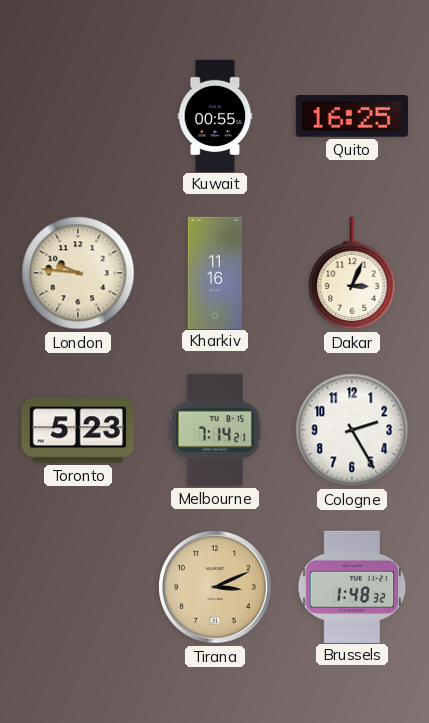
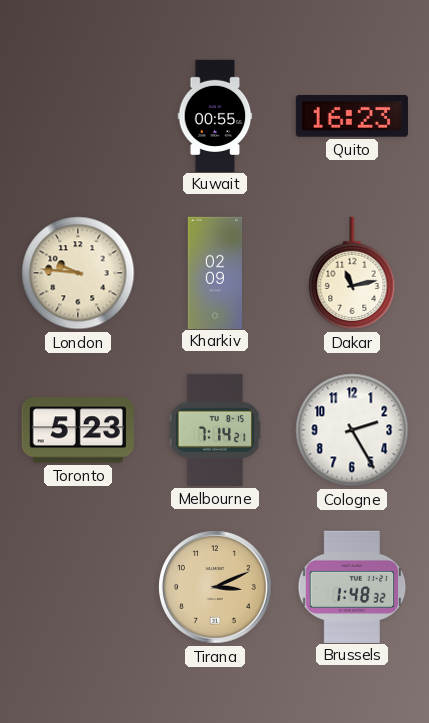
Quito: 16:25 -> 16:23 (352, 116)
Kharkiv: 11:16 -> 02:09 (215, 272)
Dakar: 3:04 -> 11:13 (352, 273)
